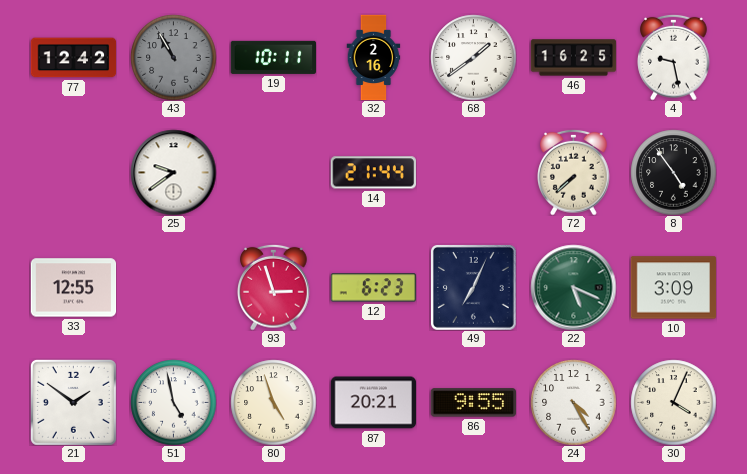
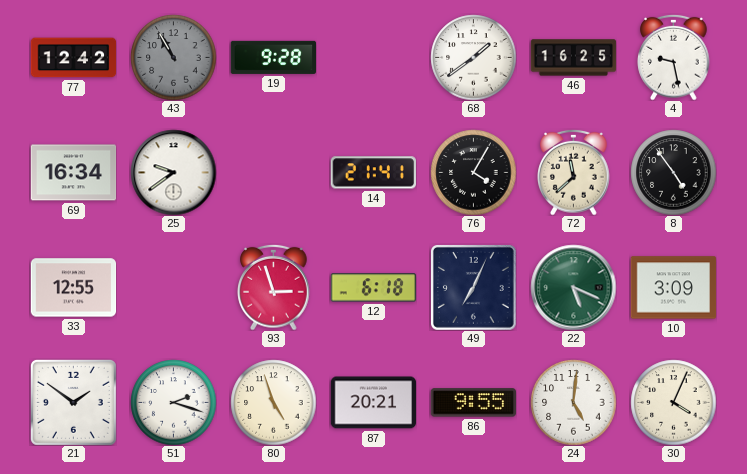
19: 10:11 -> 9:28 (273, 57)
32: 2:16 -> none (374, 57)
69: none -> 16:34 (73, 173)
14: 21:44 -> 21:41 (373, 173)
76: none -> 4:05 (473, 172)
72: 7:38 -> 11:38 (574, 172)
12: 6:23 -> 6:18 (373, 288)
51: 4:58 -> 2:18 (173, 402)
24: 4:25 -> 5:01 (573, 402)
